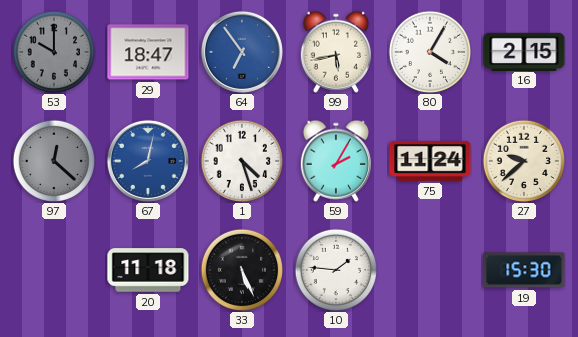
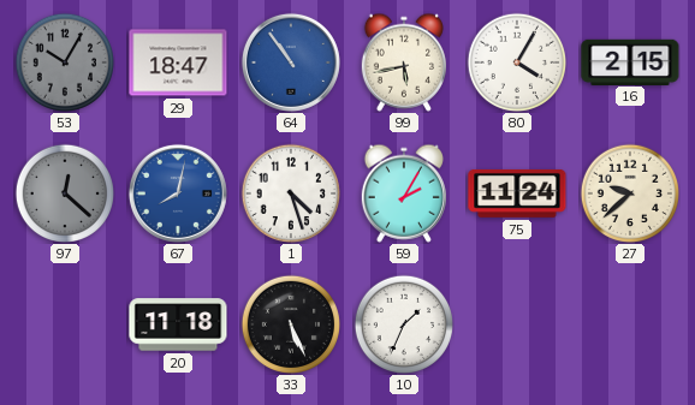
53: 10:00 -> 10:05 (64, 61)
64: 6:54 -> 10:54 (291, 62)
10: 1:46 -> 1:34 (403, 323)
19: 15:30 -> none (524, 270)
